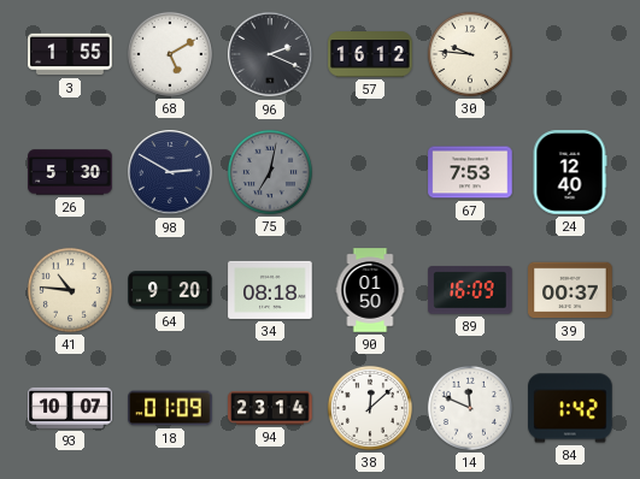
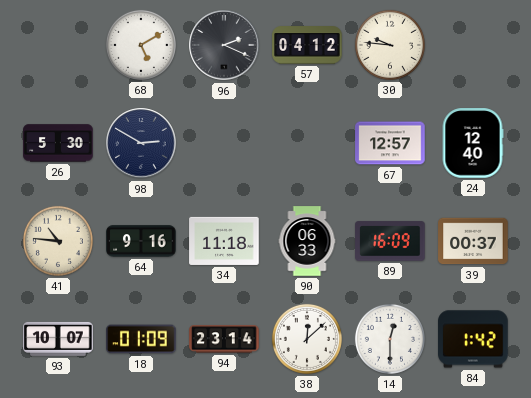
3: 1:55 -> none (70, 54)
57: 16:12 -> 04:12 (307, 45)
75: 7:02 -> none (270, 172)
67: 7:53 -> 12:57 (390, 143)
64: 9:20 -> 9:16 (141, 241)
34: 08:18 -> 11:18 (224, 241)
90: 01:50 -> 06:33 (307, 241)
14: 11:49 -> 12:30 (390, 339)
